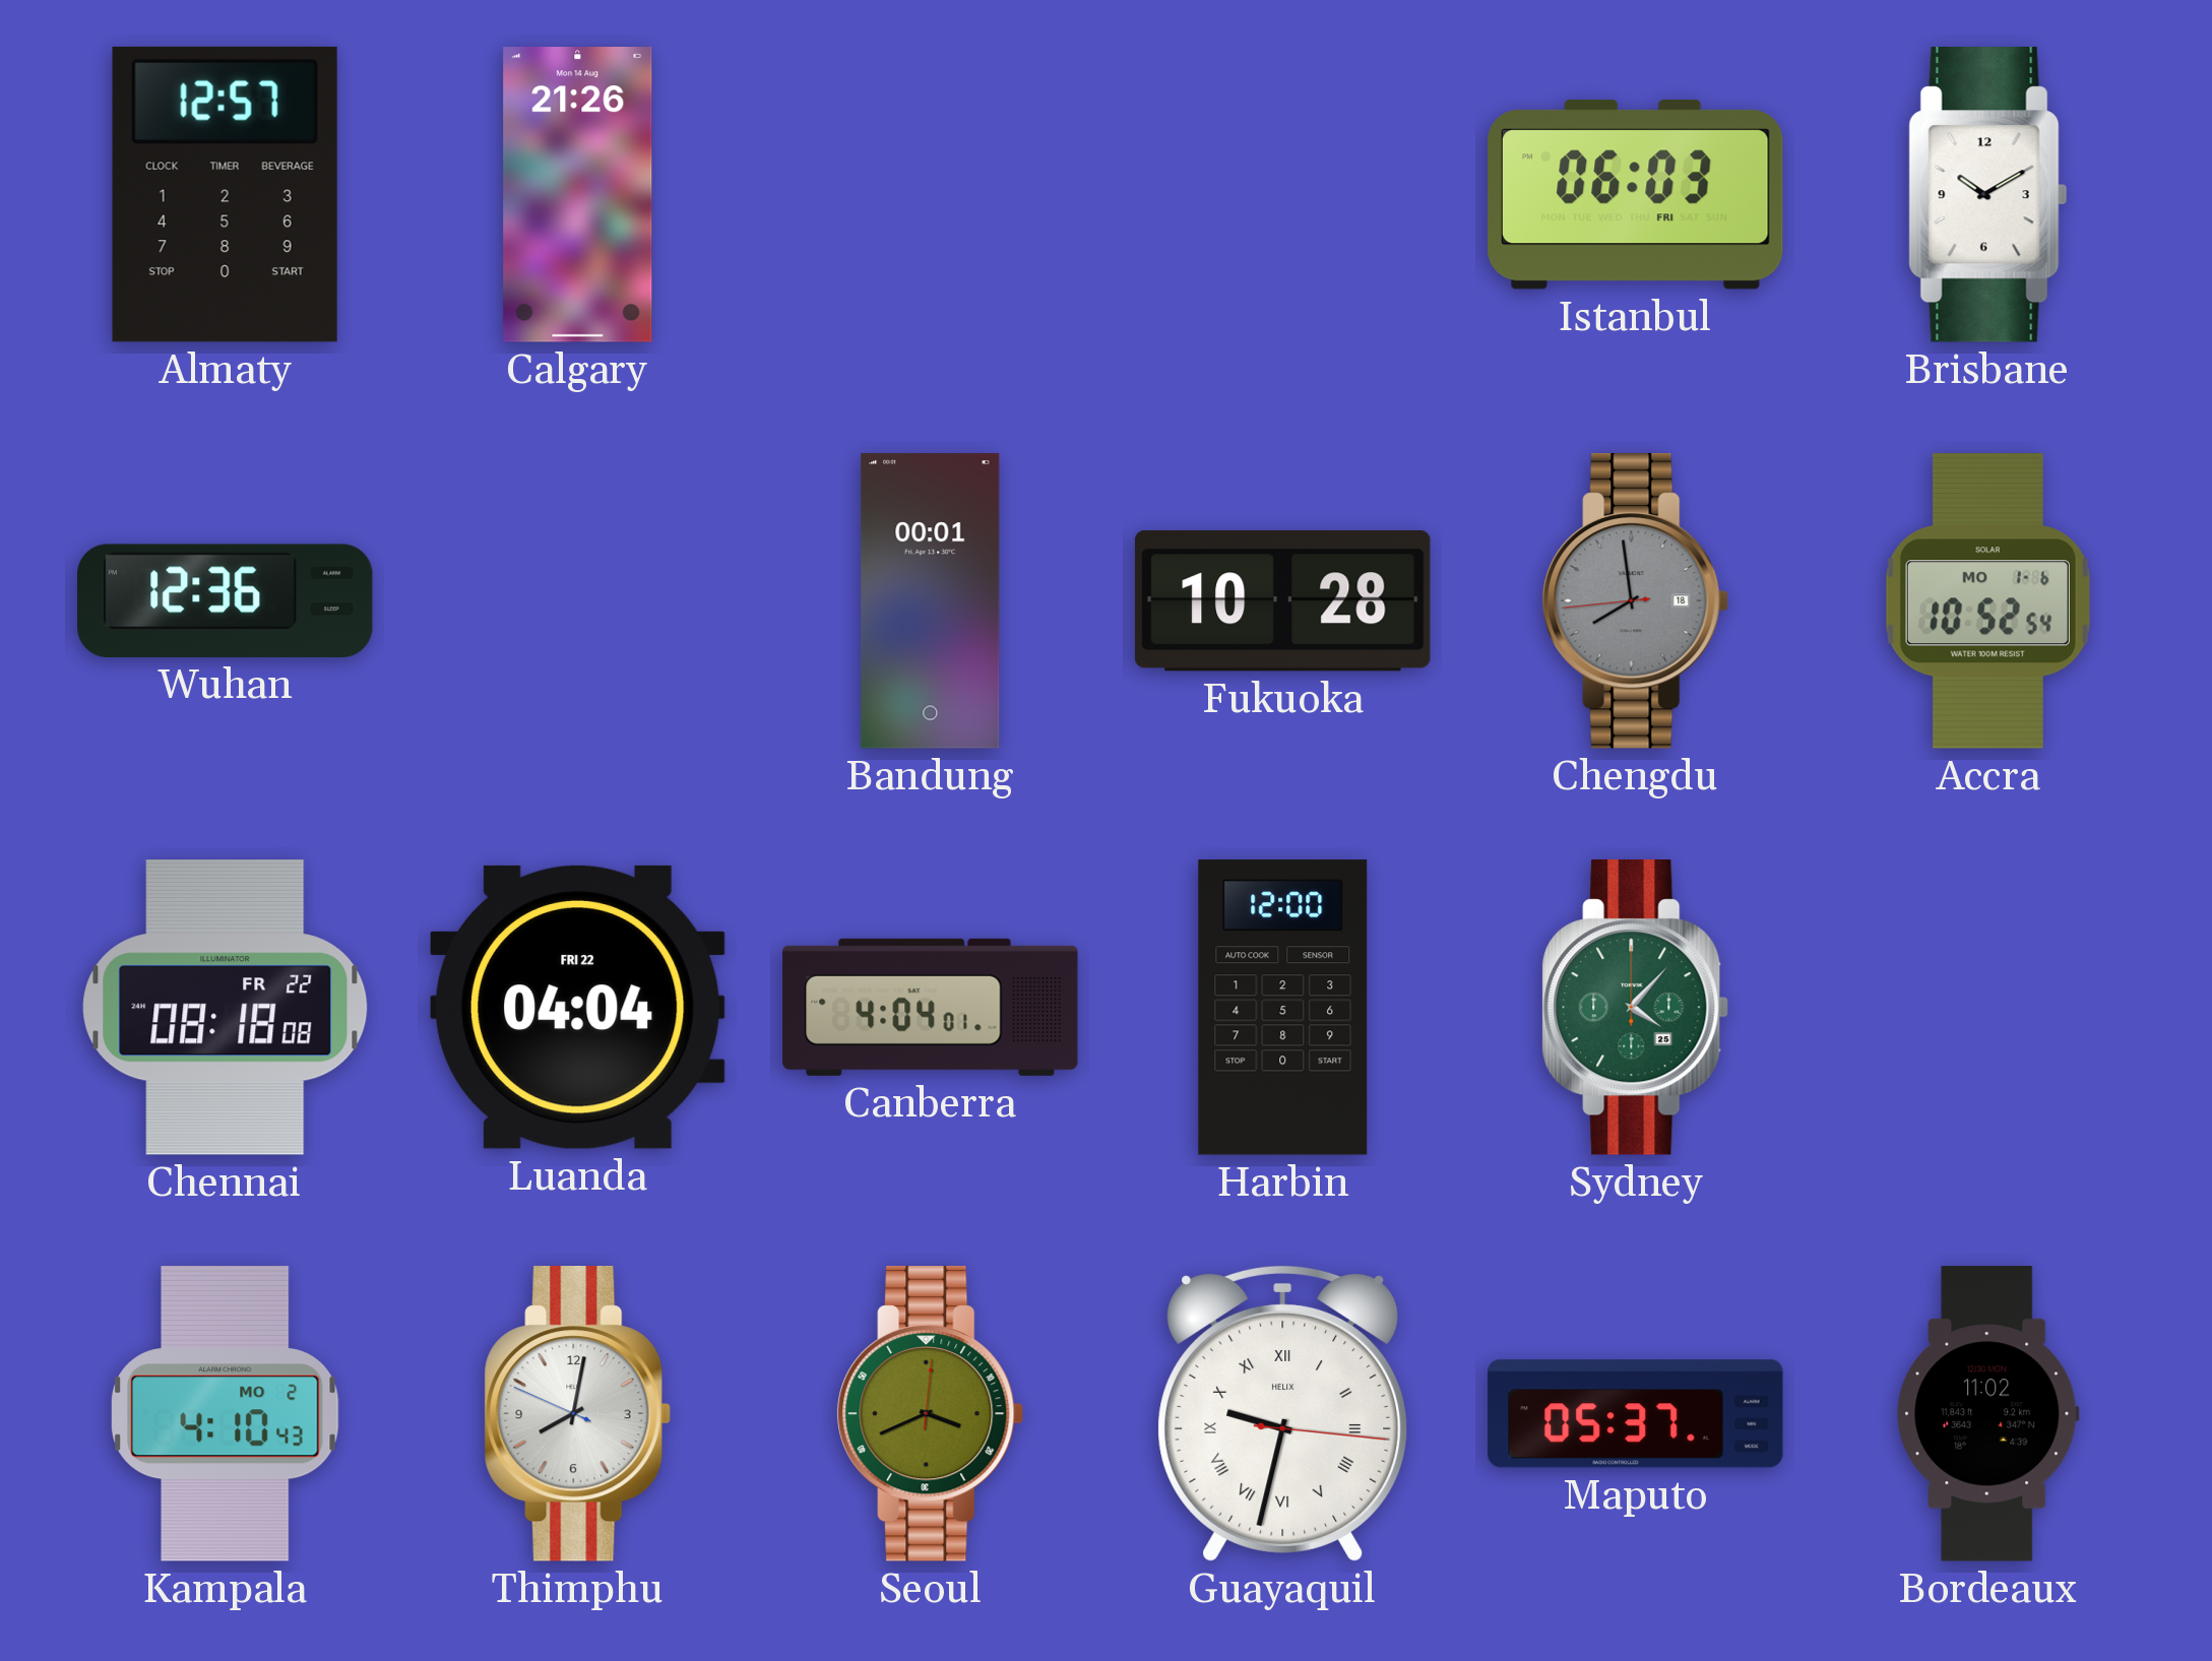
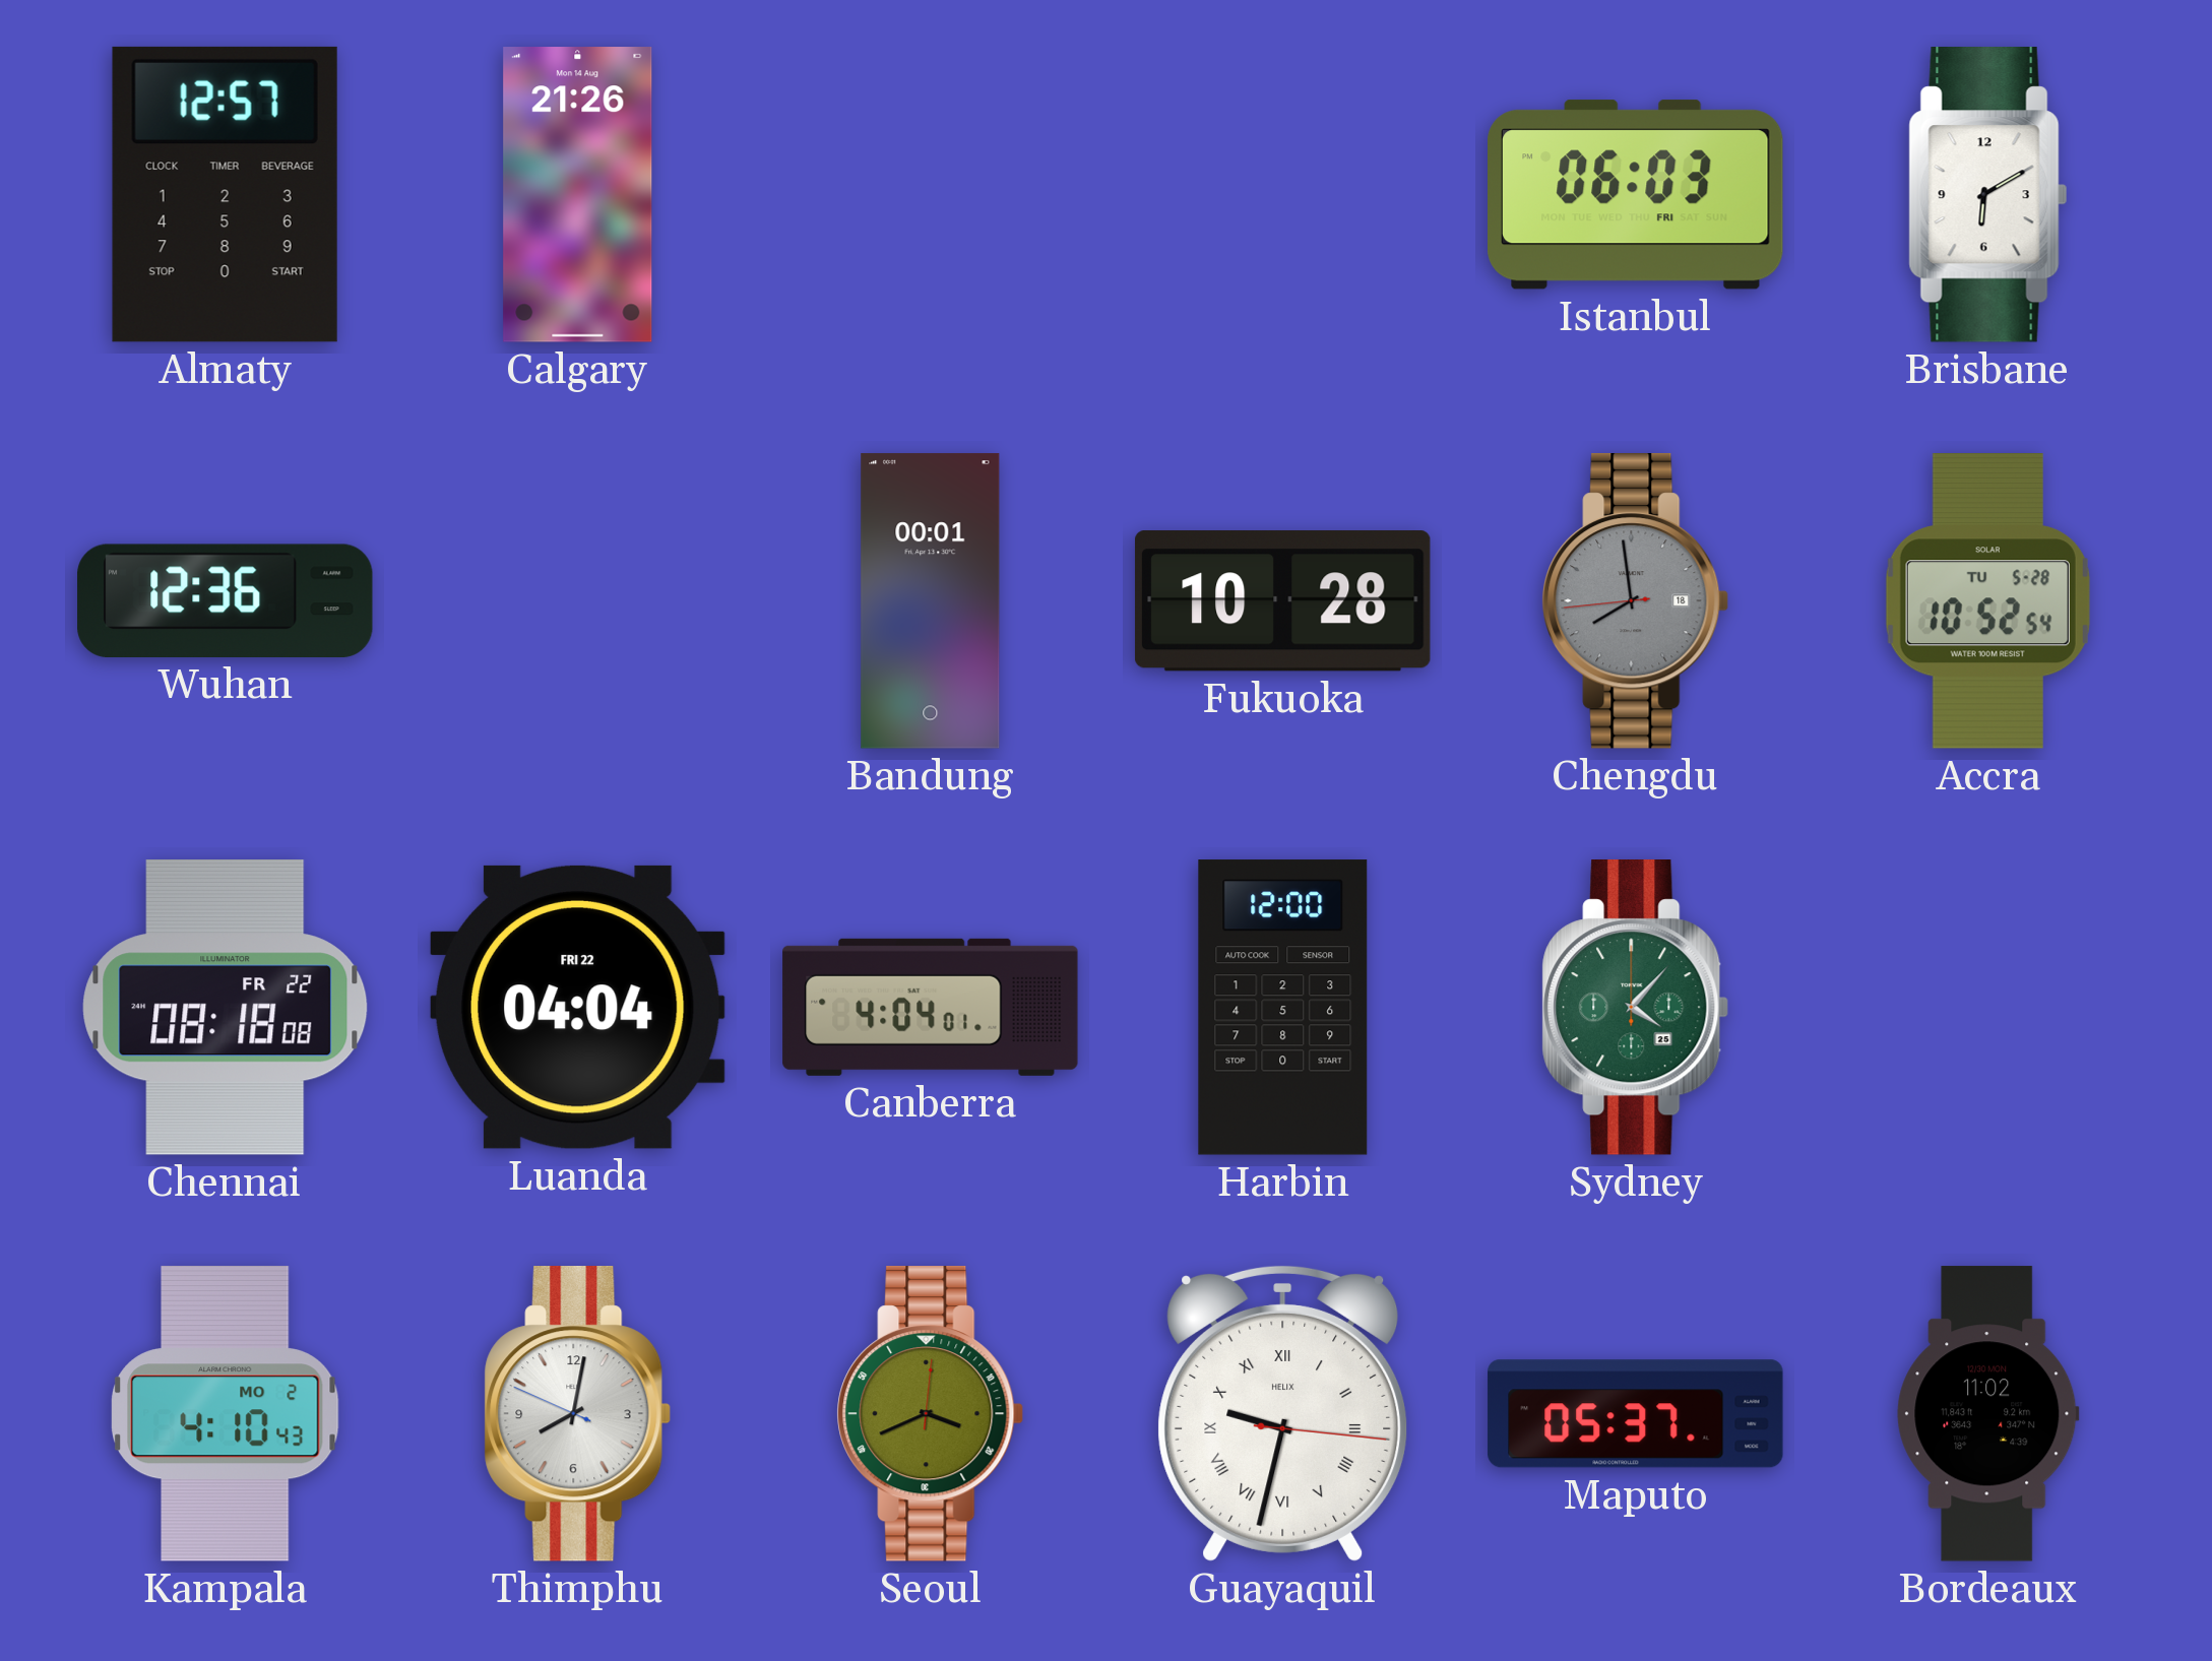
Brisbane: 10:10 -> 6:10 (1987, 195)
Accra date: MO 1-6 -> TU 5-28 (1987, 601)
